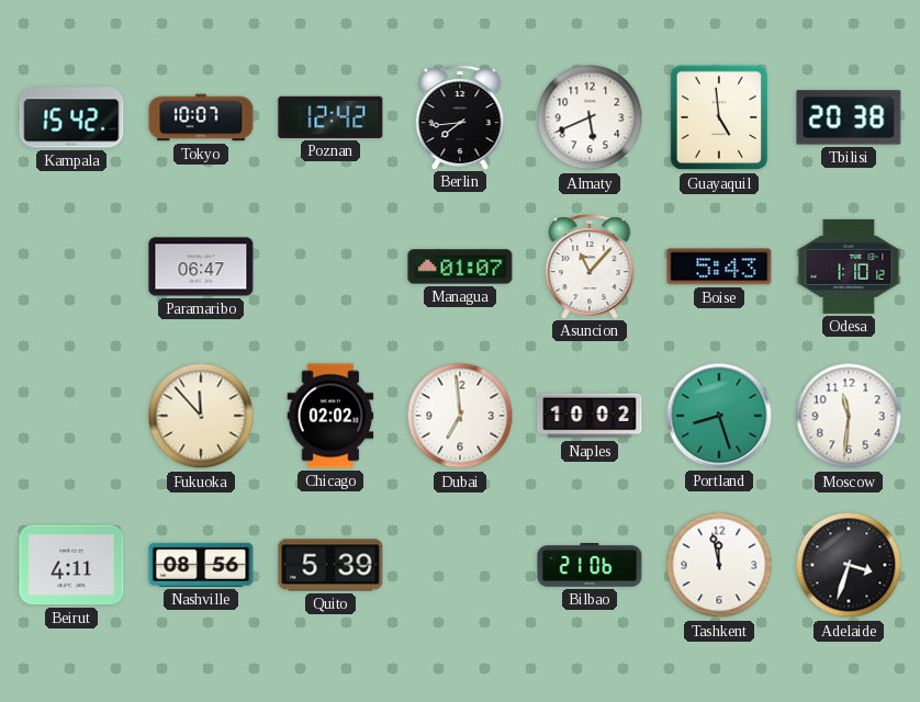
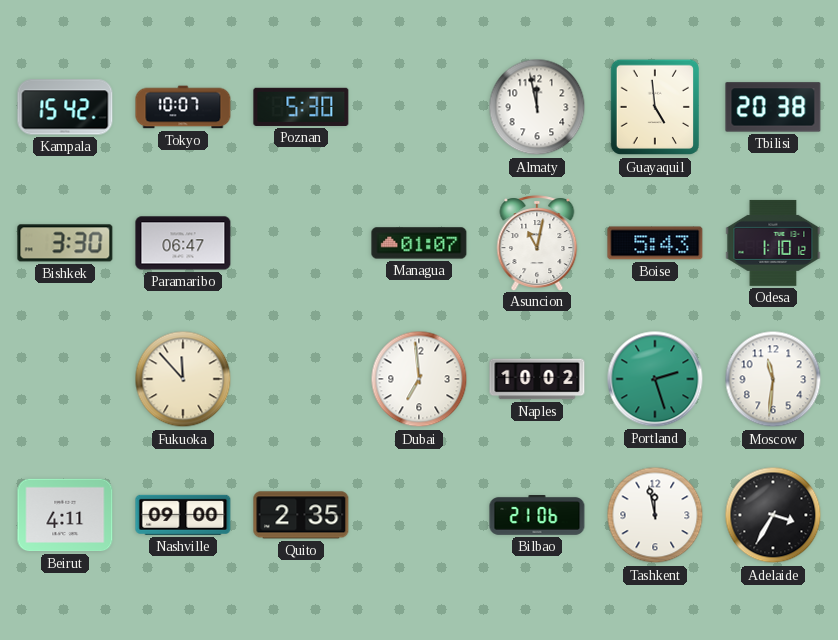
Poznan: 12:42 -> 5:30 (301, 107)
Berlin: 7:44 -> none (460, 117)
Almaty: 5:41 -> 11:58 (537, 107)
Bishkek: none -> 3:30 (65, 243)
Asuncion: 11:07 -> 11:02 (537, 243)
Chicago: 02:02 -> none (330, 416)
Portland: 8:27 -> 2:27 (655, 379)
Nashville: 08:56 -> 09:00 (183, 515)
Quito: 5:39 -> 2:35 (301, 515)
Adelaide: 3:33 -> 3:35 (773, 515)
